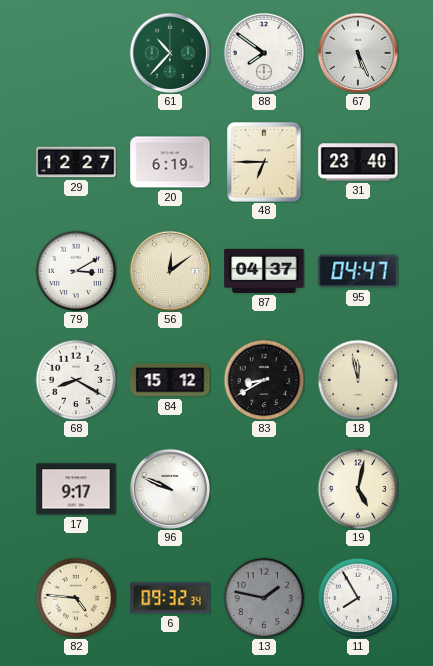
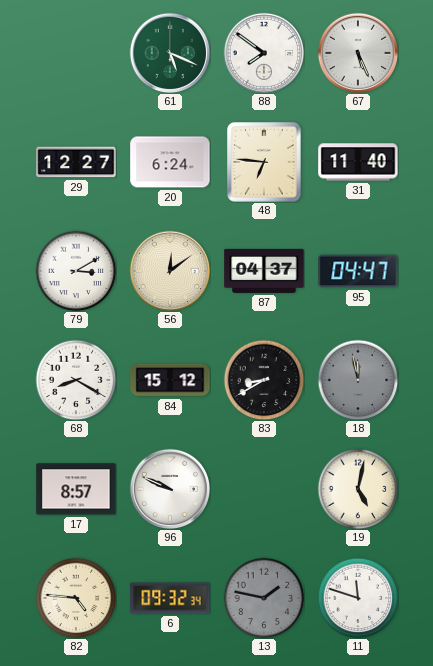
61: 10:37 -> 5:19 (170, 53)
20: 6:19 -> 6:24 (170, 162)
48: 6:45 -> 6:46 (265, 163)
31: 23:40 -> 11:40 (358, 162)
18 dial: cream -> grey (358, 380)
17: 9:17 -> 8:57 (76, 489)
11: 7:55 -> 11:48 (358, 598)
